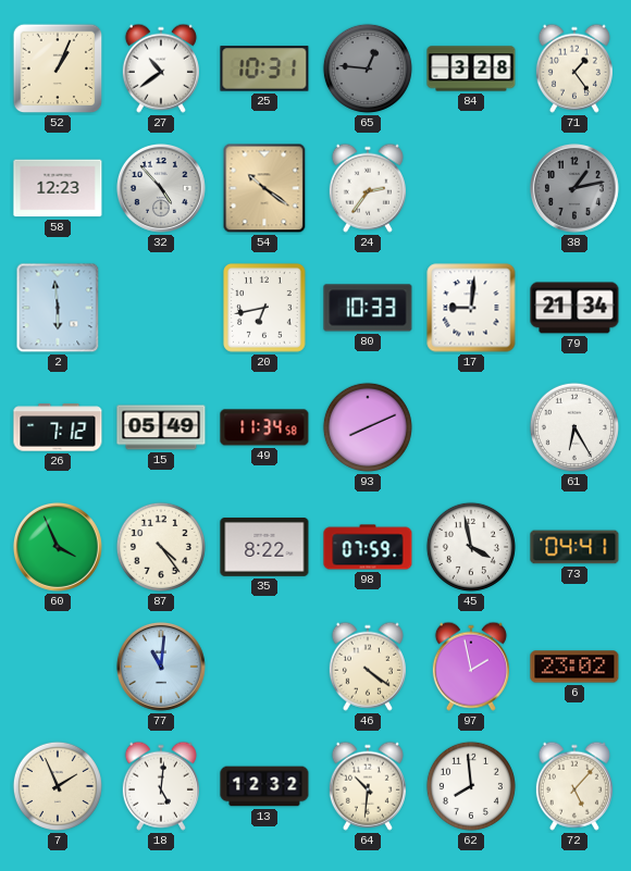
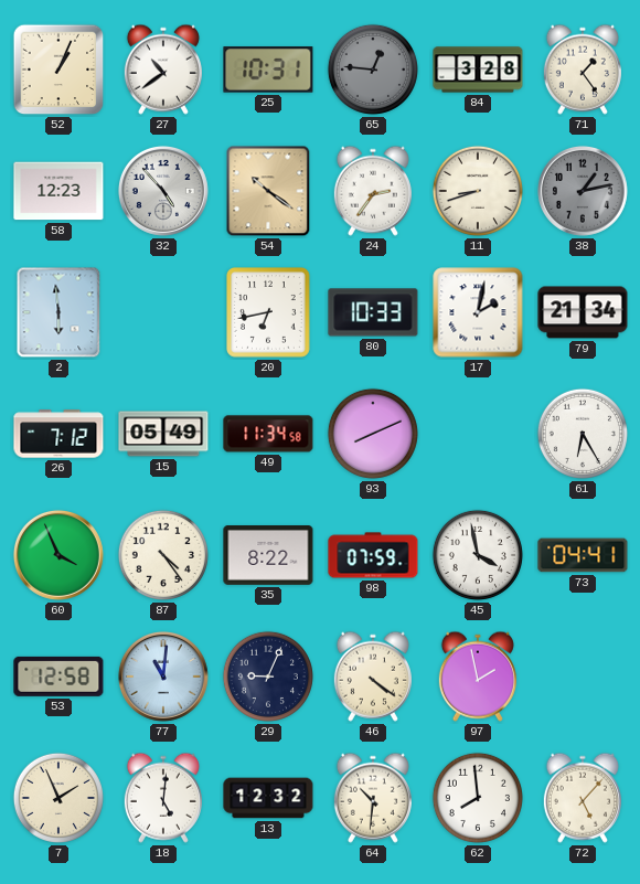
11: none -> 8:42 (478, 191)
17: 9:01 -> 2:02 (478, 312)
53: none -> 12:58 (58, 677)
29: none -> 9:04 (268, 677)
6: 23:02 -> none (574, 667)
